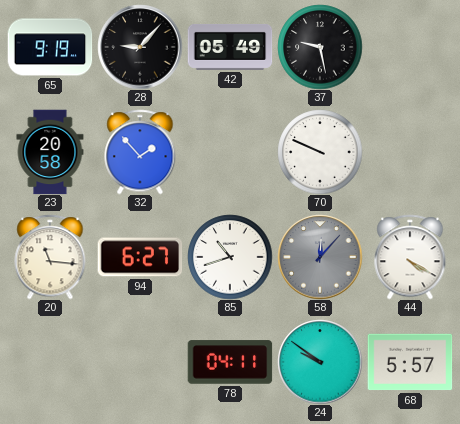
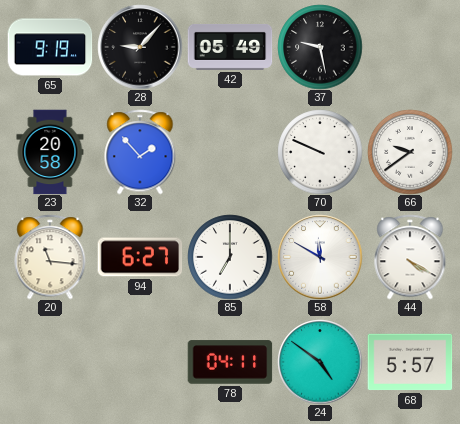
66: none -> 9:39 (410, 152)
85: 10:42 -> 7:00 (230, 257)
58: 12:07 -> 11:50 (320, 257)
58 dial: grey -> white (320, 257)
24: 9:51 -> 4:51 (320, 362)
